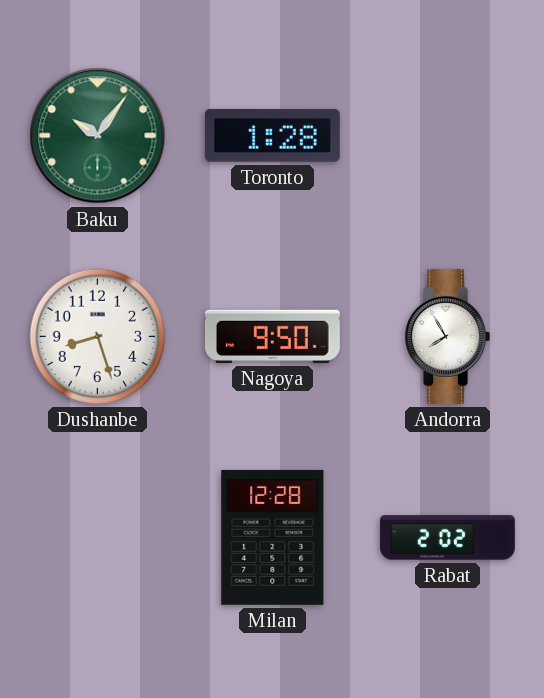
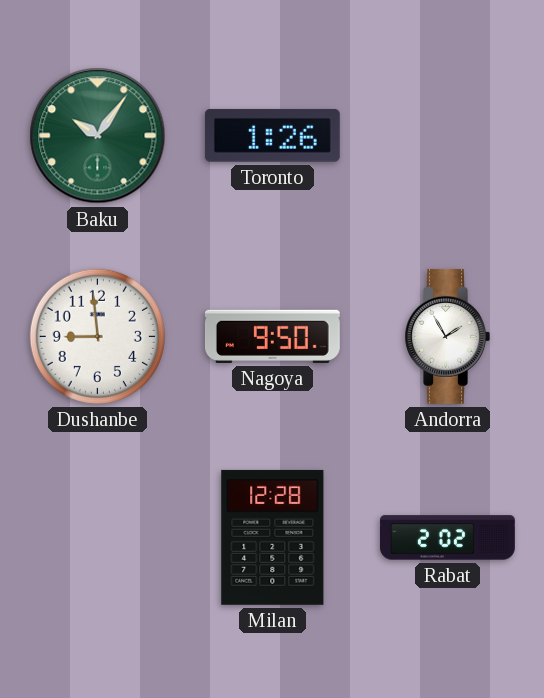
Toronto: 1:28 -> 1:26 (272, 135)
Dushanbe: 8:27 -> 8:59 (97, 336)
Andorra: 7:55 -> 1:55 (447, 336)
